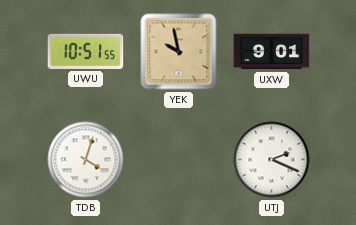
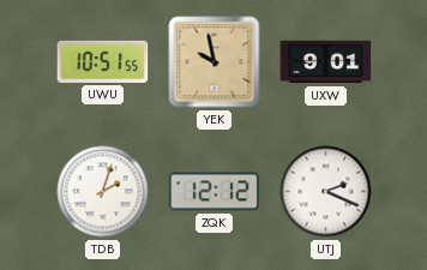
TDB: 4:03 -> 2:03 (103, 192)
ZQK: none -> 12:12 (215, 192)
